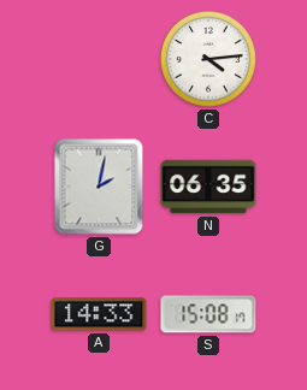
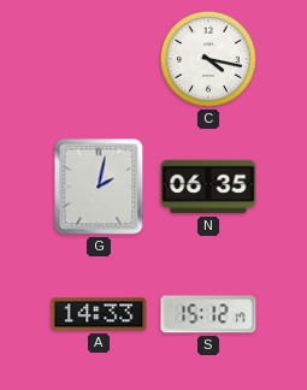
C: 4:14 -> 4:17 (208, 59)
S: 15:08 -> 15:12 (208, 314)
